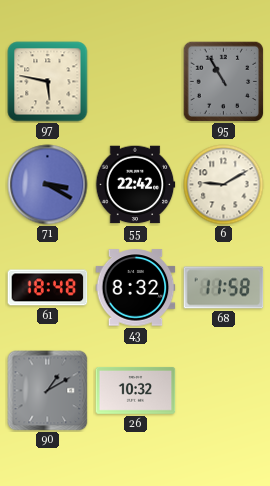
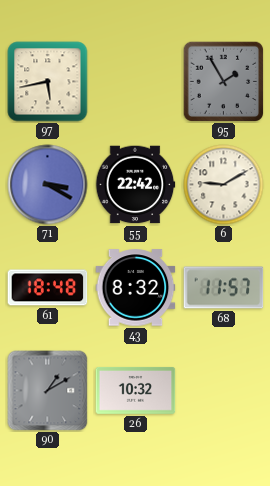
97: 5:47 -> 5:43 (48, 82)
95: 10:55 -> 1:55 (223, 81)
68: 11:58 -> 11:57 (224, 288)
